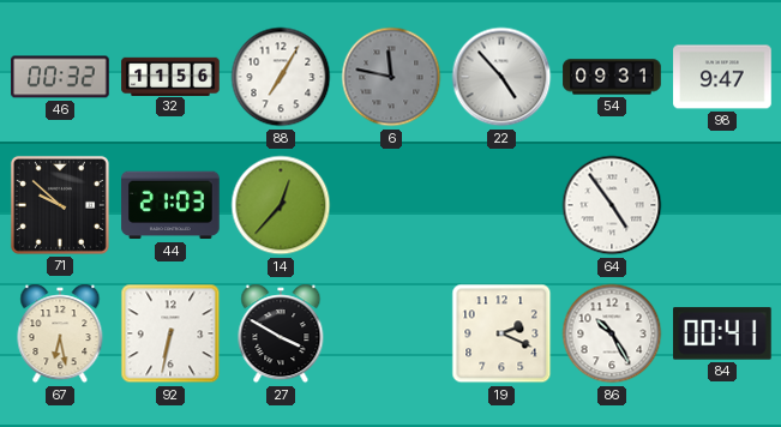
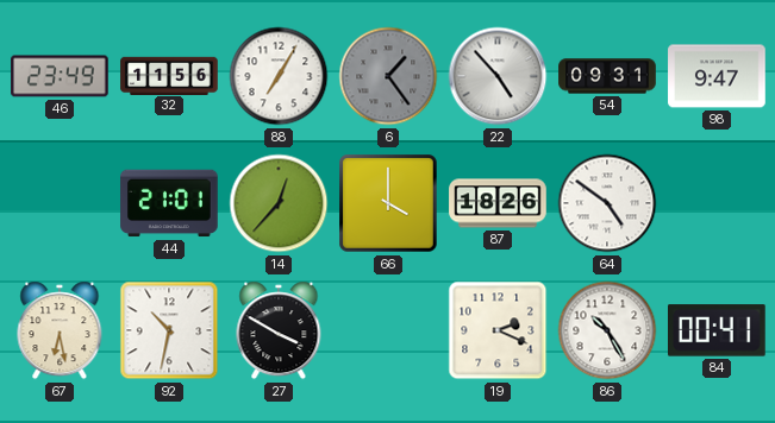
46: 00:32 -> 23:49 (60, 76)
6: 11:47 -> 1:24 (388, 76)
71: 9:52 -> none (60, 205)
44: 21:03 -> 21:01 (169, 203)
66: none -> 4:00 (388, 203)
87: none -> 18:26 (498, 203)
64: 4:54 -> 4:51 (607, 203)
92: 6:32 -> 10:32 (169, 330)
